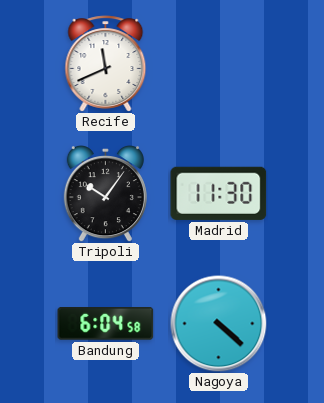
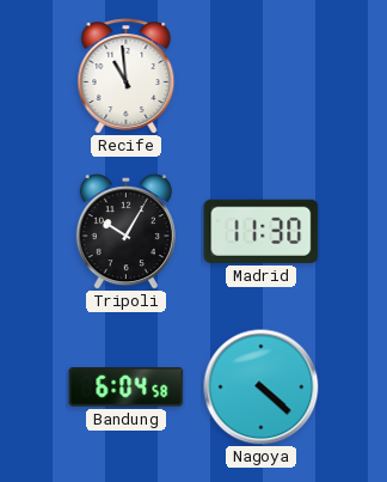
Recife: 11:41 -> 10:59 (127, 77)
Tripoli: 10:06 -> 10:05 (125, 232)
